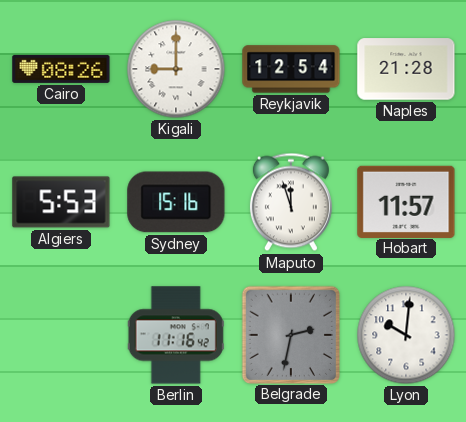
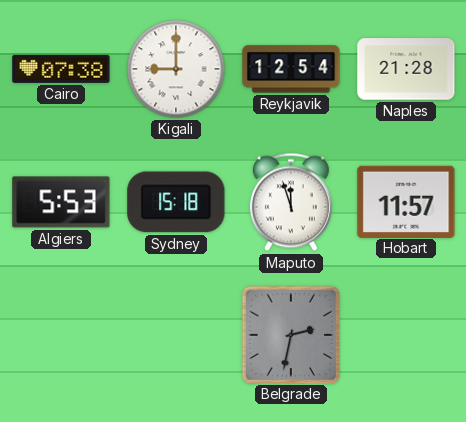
Cairo: 08:26 -> 07:38 (61, 69)
Sydney: 15:16 -> 15:18 (176, 202)
Berlin: 11:16 -> none (176, 335)
Lyon: 10:01 -> none (406, 335)
